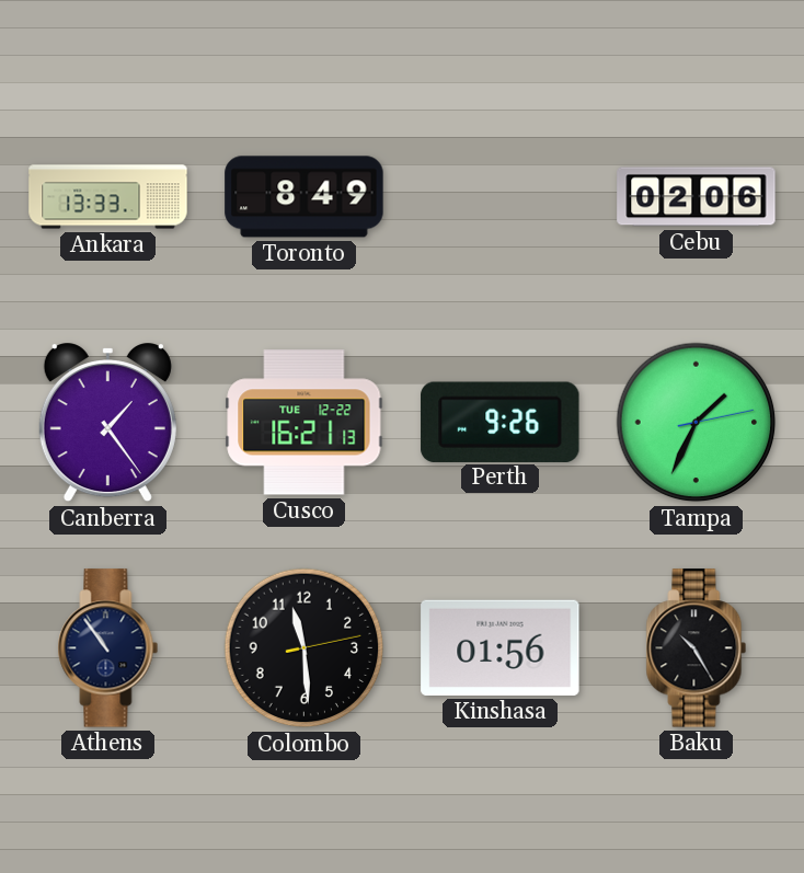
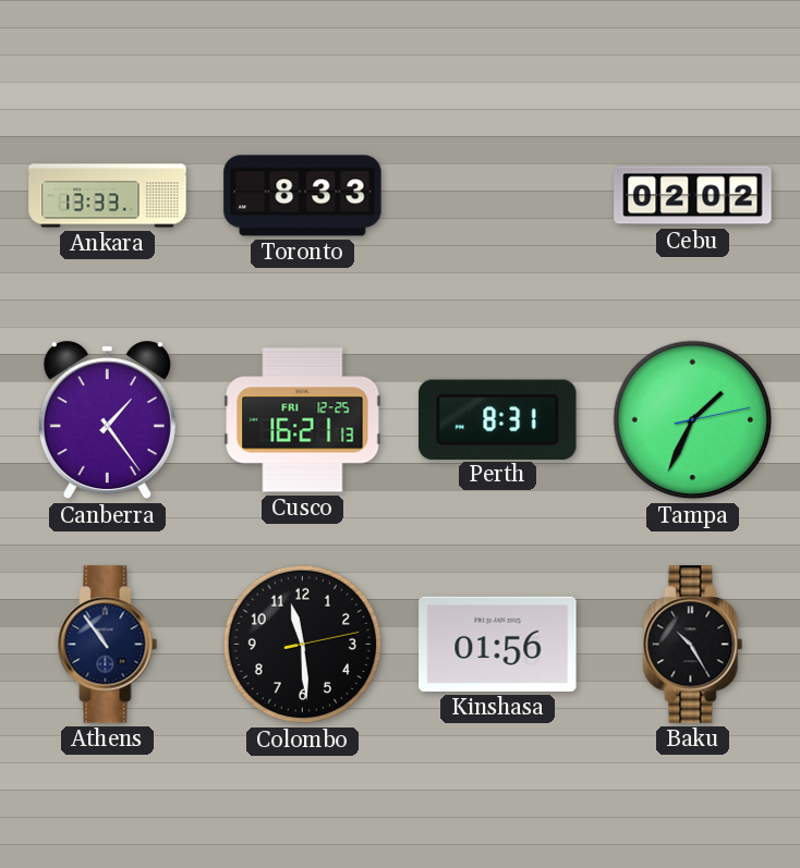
Toronto: 8:49 -> 8:33 (303, 196)
Cebu: 02:06 -> 02:02 (693, 196)
Cusco date: TUE 12-22 -> FRI 12-25 (303, 420)
Perth: 9:26 -> 8:31 (498, 419)
